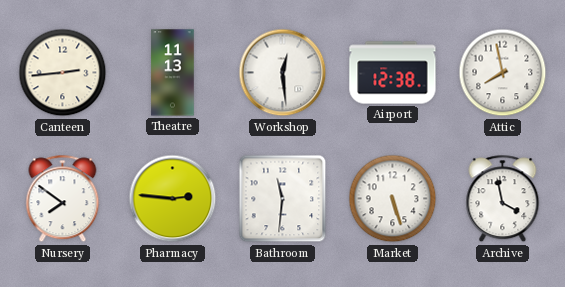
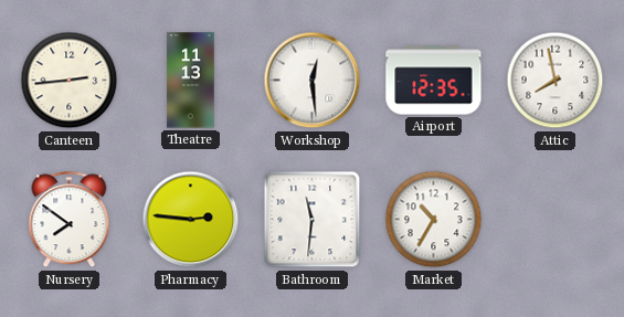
Airport: 12:38 -> 12:35 (434, 81)
Market: 5:27 -> 10:35 (434, 220)
Archive: 3:58 -> none (503, 199)
